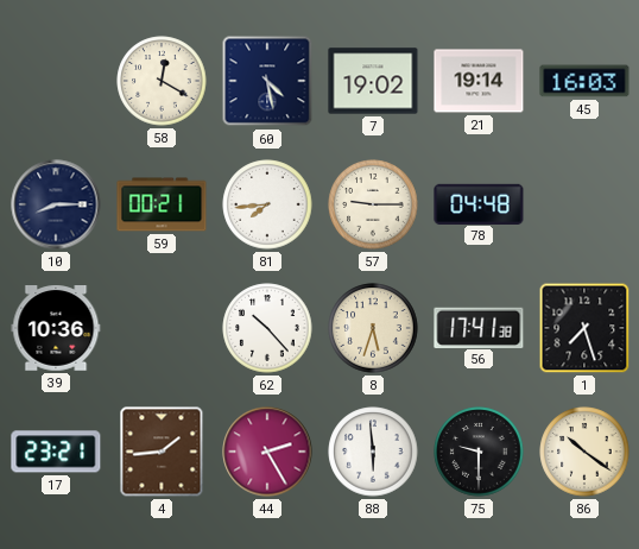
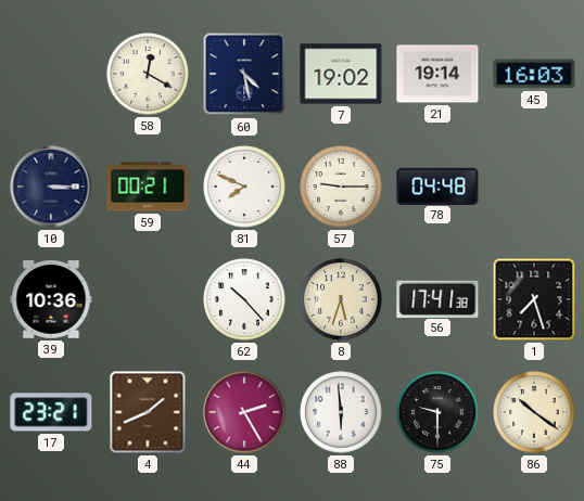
10: 8:15 -> 3:15 (51, 187)
81: 7:44 -> 7:49 (244, 187)
4: 1:44 -> 1:41 (148, 412)
